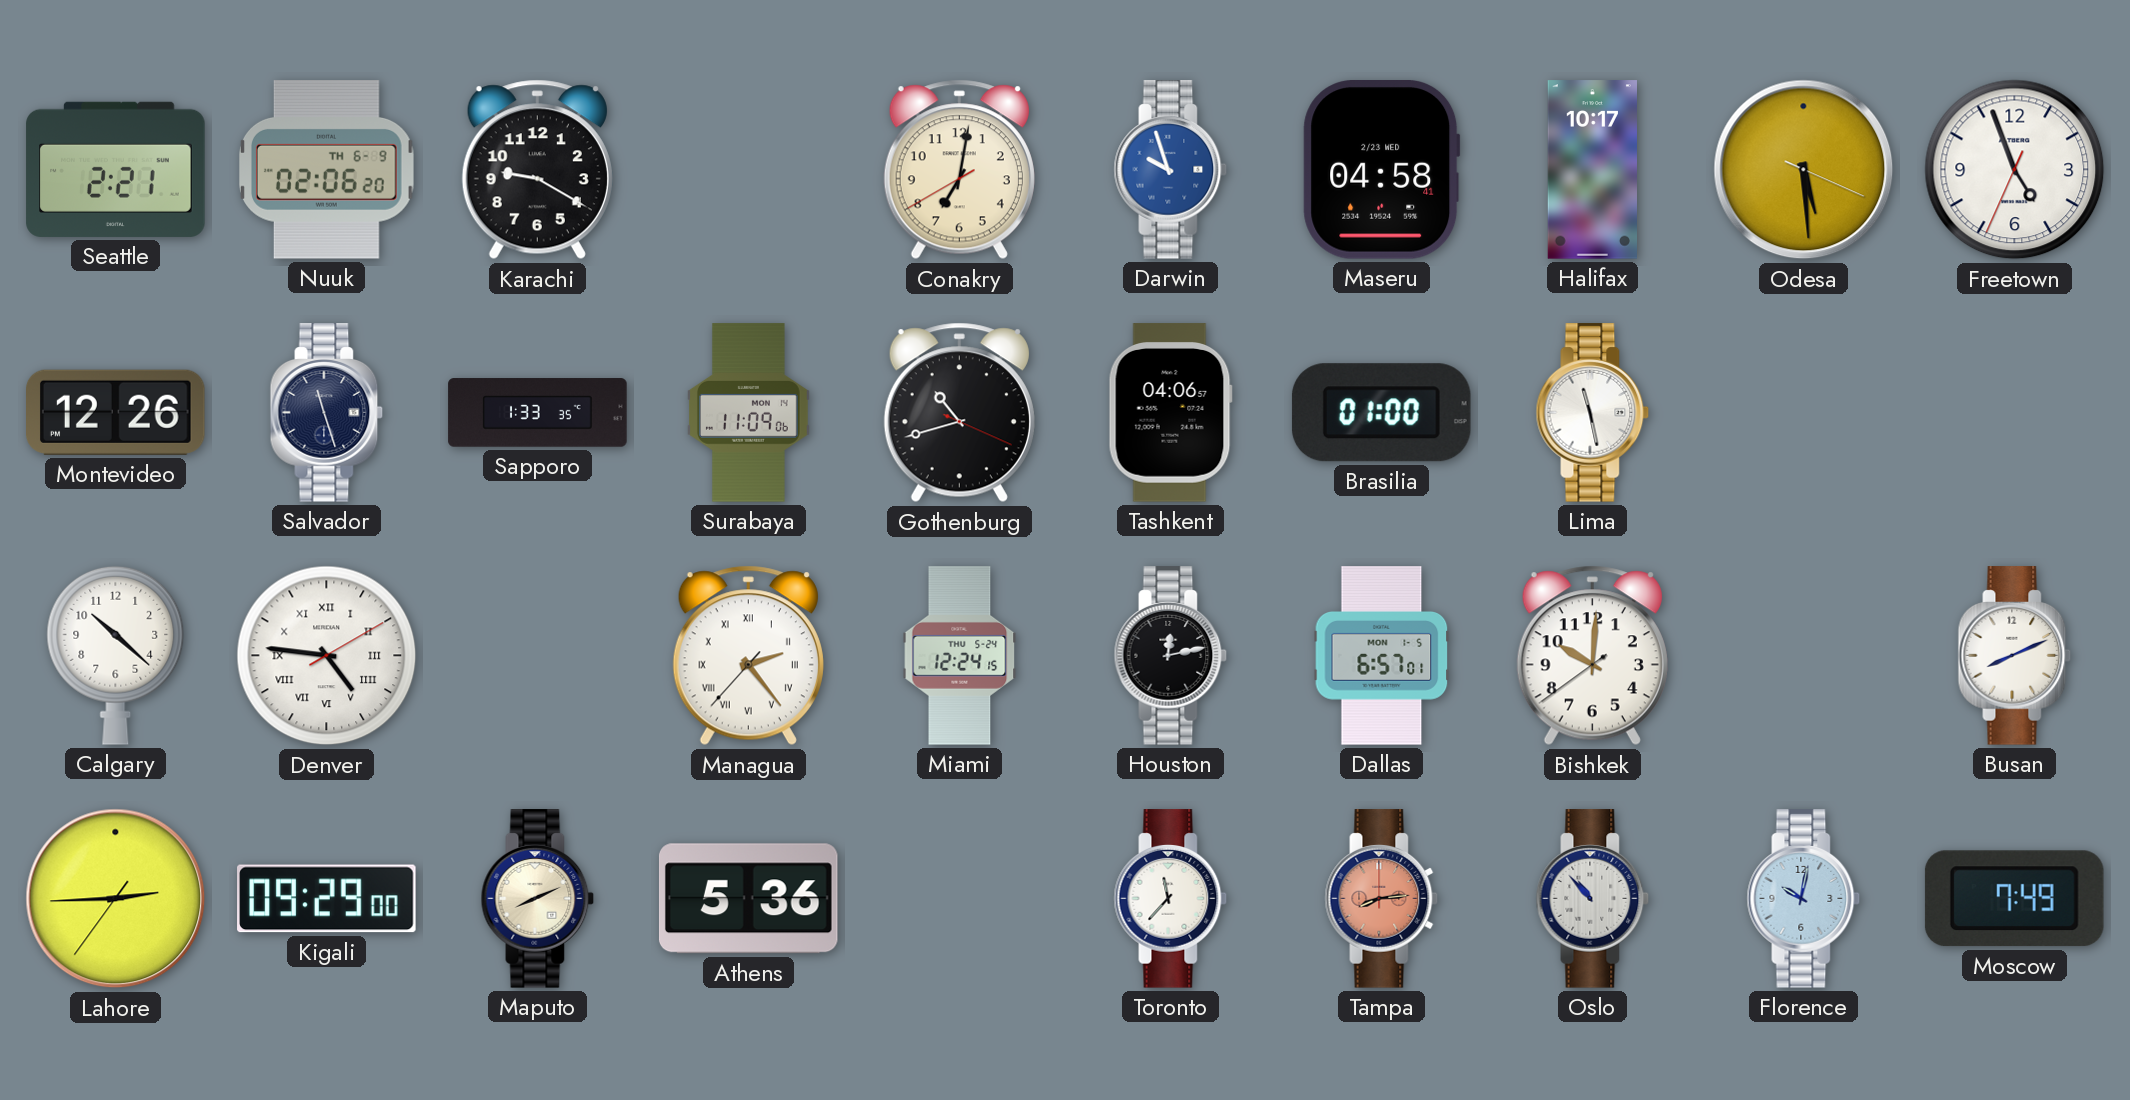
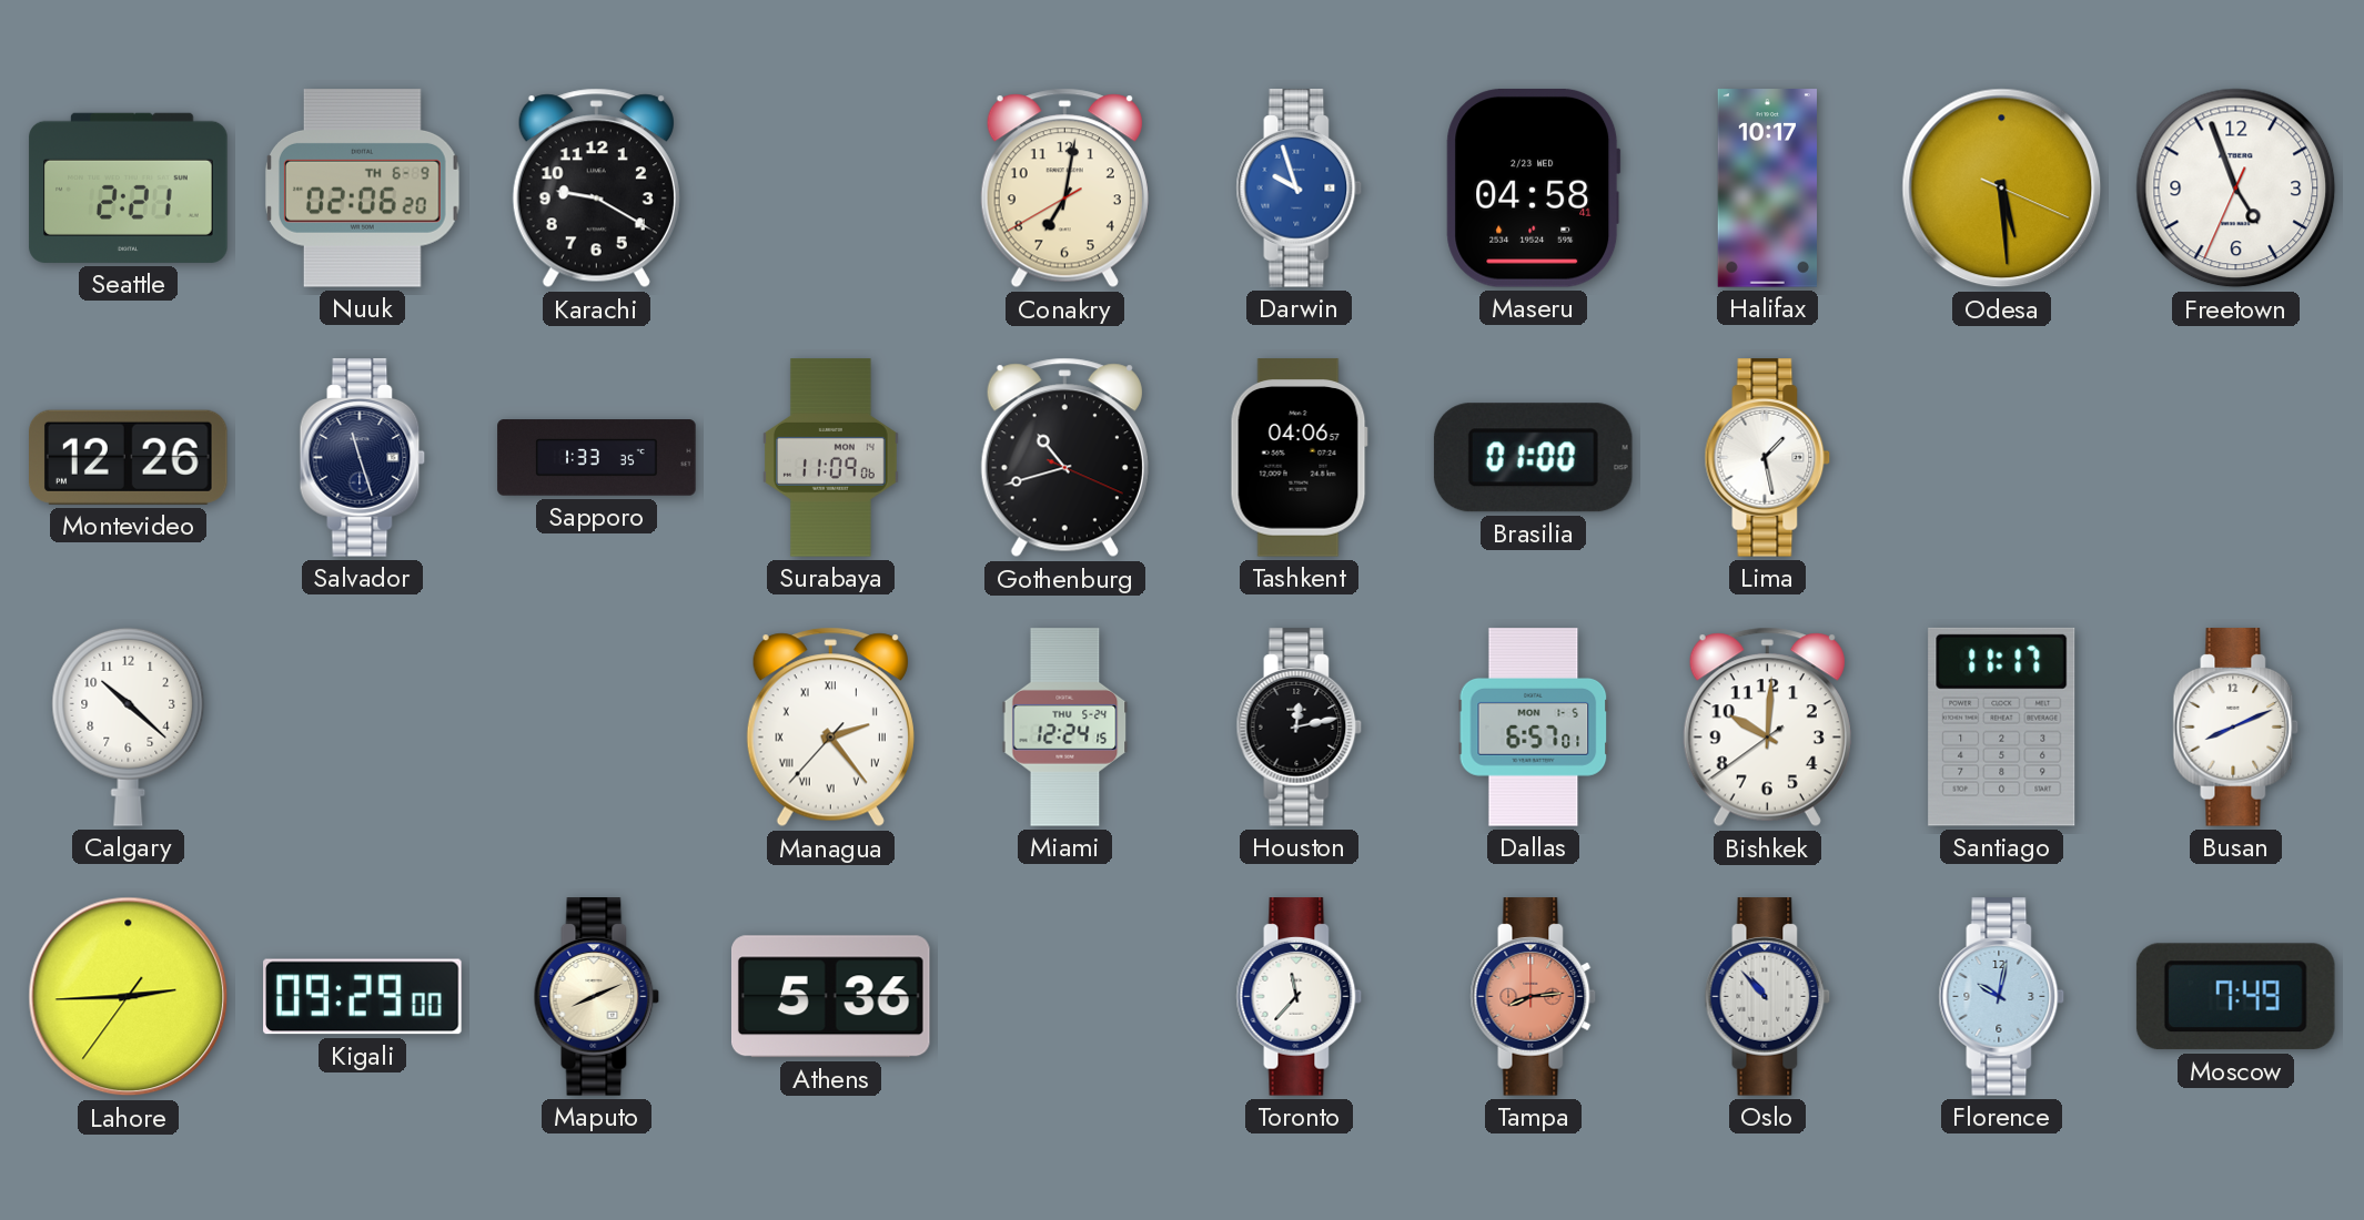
Lima: 11:28 -> 1:28 (1768, 458)
Denver: 4:46 -> none (327, 656)
Santiago: none -> 11:17 (2002, 726)
